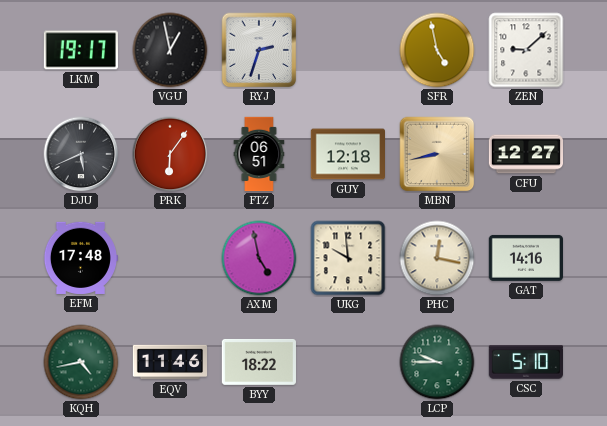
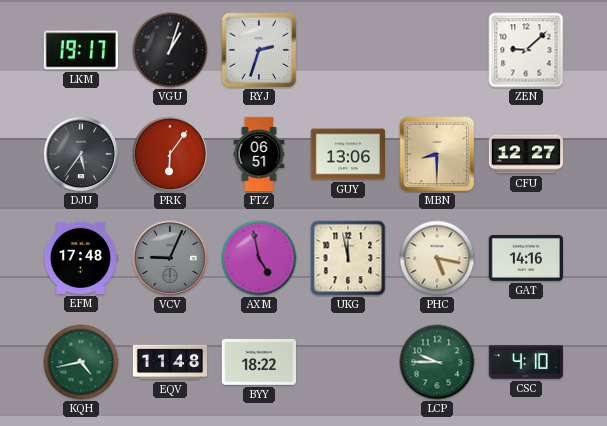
VGU: 12:58 -> 1:03 (170, 50)
SFR: 4:58 -> none (437, 50)
DJU: 5:41 -> 5:36 (81, 154)
GUY: 12:18 -> 13:06 (347, 154)
MBN: 8:43 -> 8:30 (437, 154)
VCV: none -> 9:04 (170, 258)
UKG: 9:59 -> 11:58 (348, 258)
PHC: 12:17 -> 5:17 (437, 258)
EQV: 11:46 -> 11:48 (170, 362)
CSC: 5:10 -> 4:10 (525, 362)
